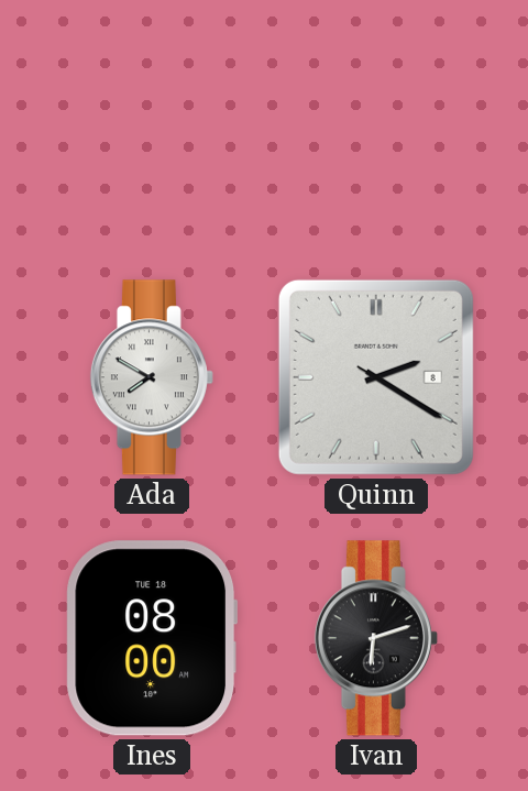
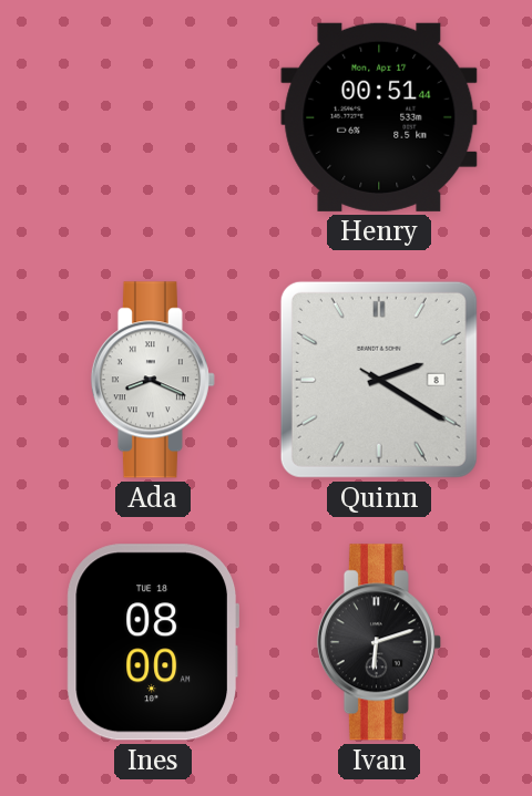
Henry: none -> 00:51 (379, 117)
Ada: 7:50 -> 8:19 (153, 380)
